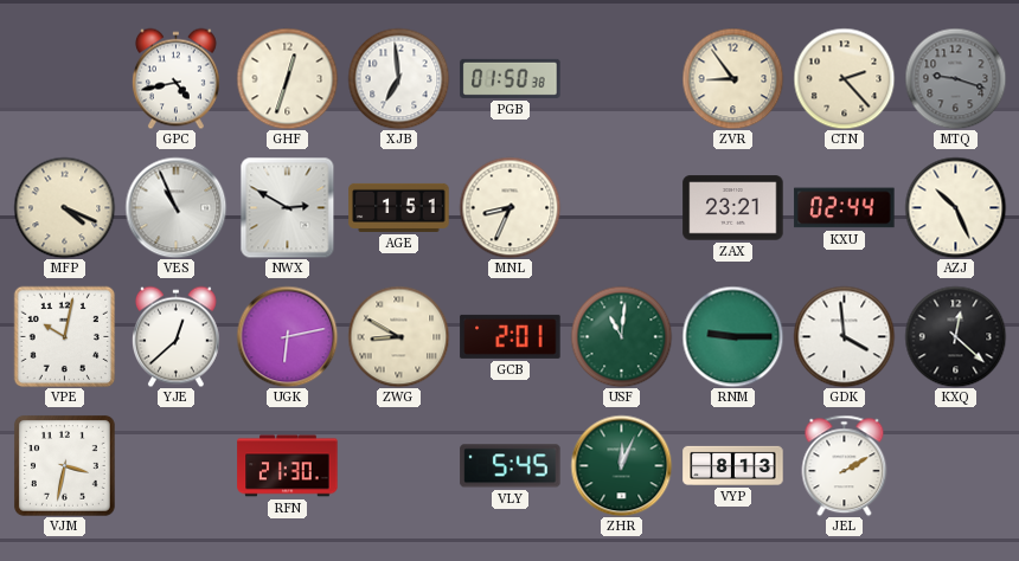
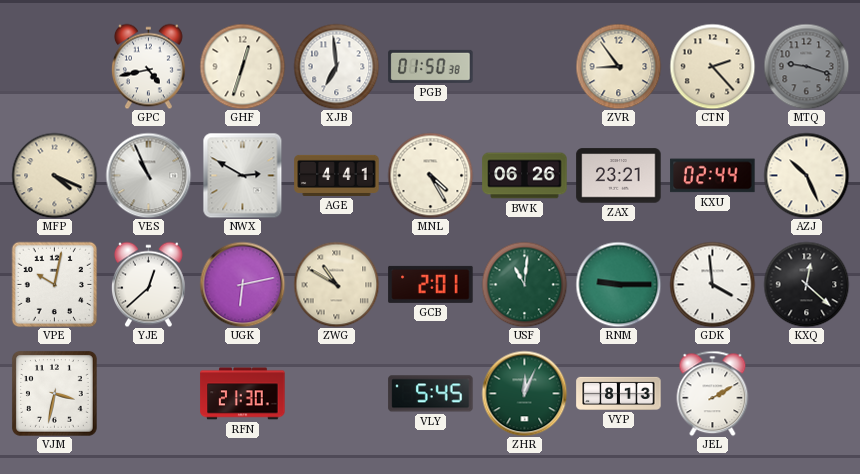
AGE: 1:51 -> 4:41 (337, 175)
MNL: 8:34 -> 4:25 (430, 175)
BWK: none -> 06:26 (525, 176)
ZWG: 8:50 -> 10:50 (336, 284)
